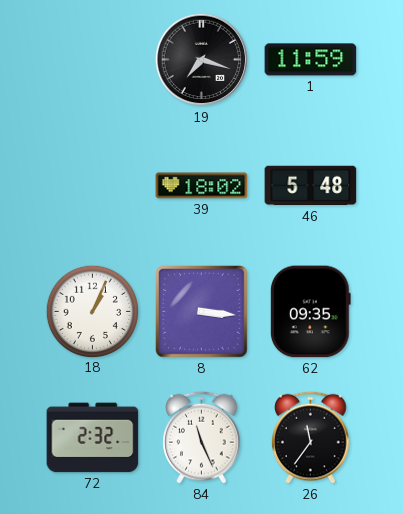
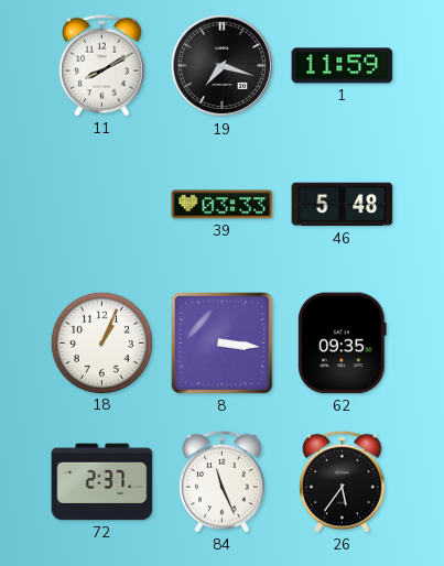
11: none -> 8:10 (102, 65)
39: 18:02 -> 03:33 (223, 205)
72: 2:32 -> 2:37 (102, 482)
26: 11:36 -> 5:36 (343, 481)
